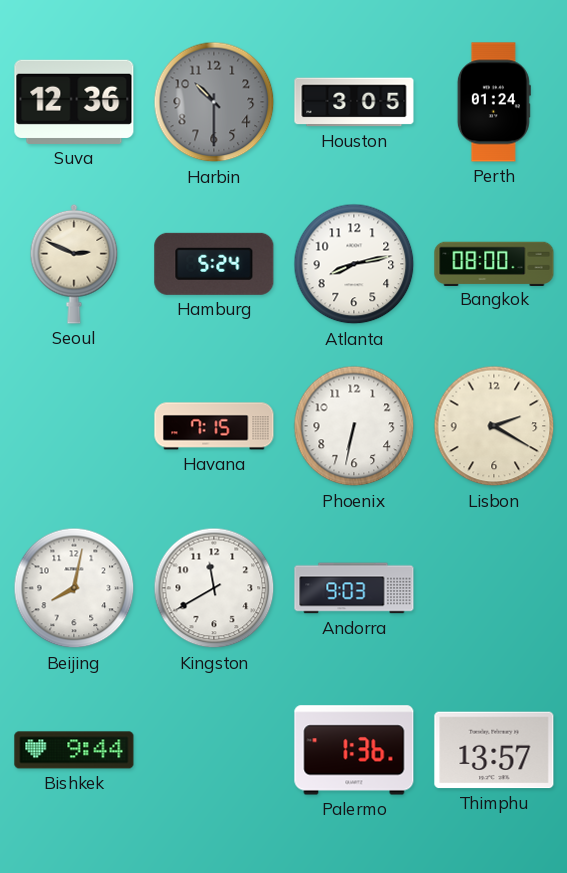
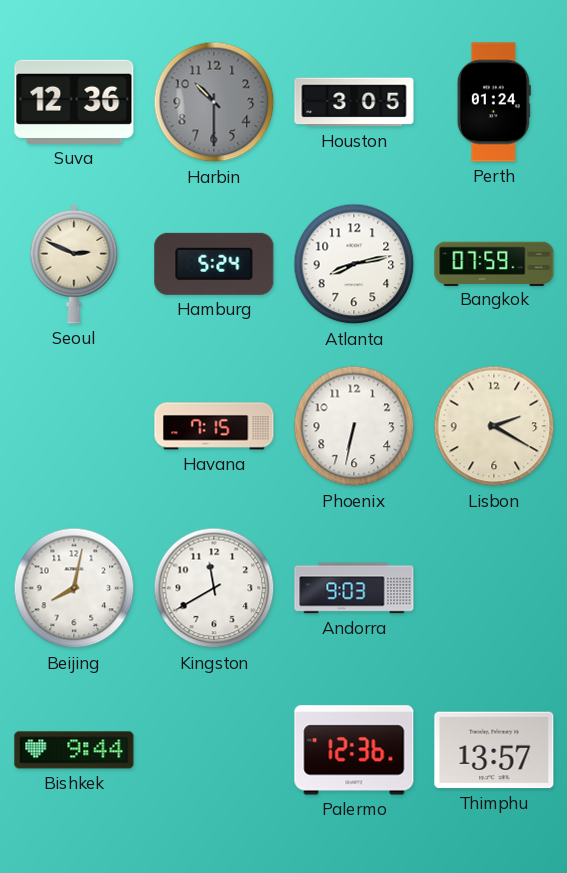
Bangkok: 08:00 -> 07:59 (494, 263)
Palermo: 1:36 -> 12:36 (354, 750)
